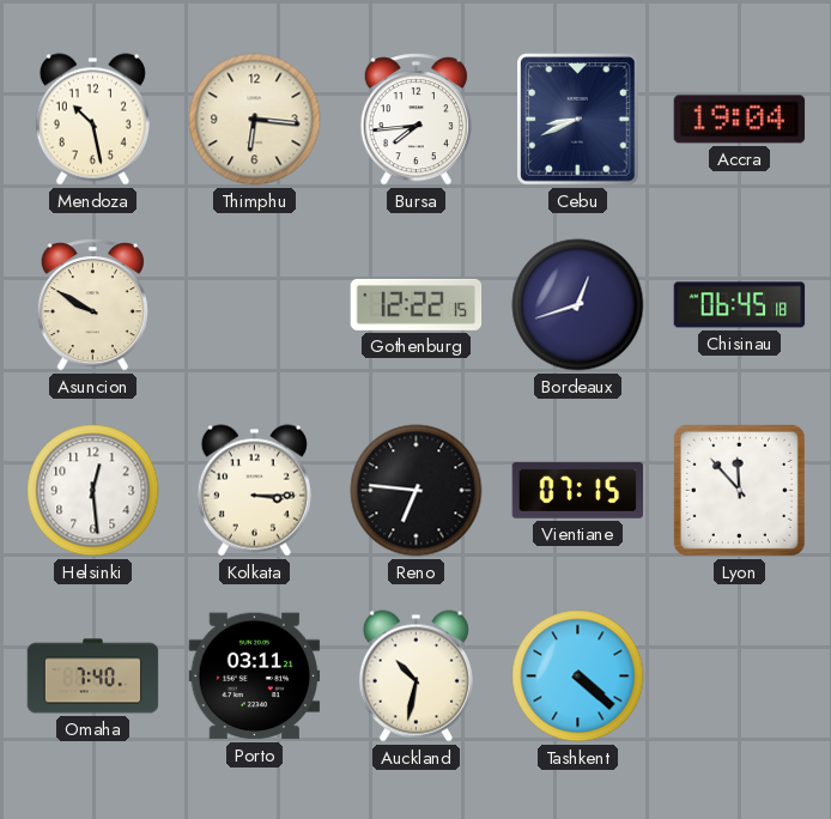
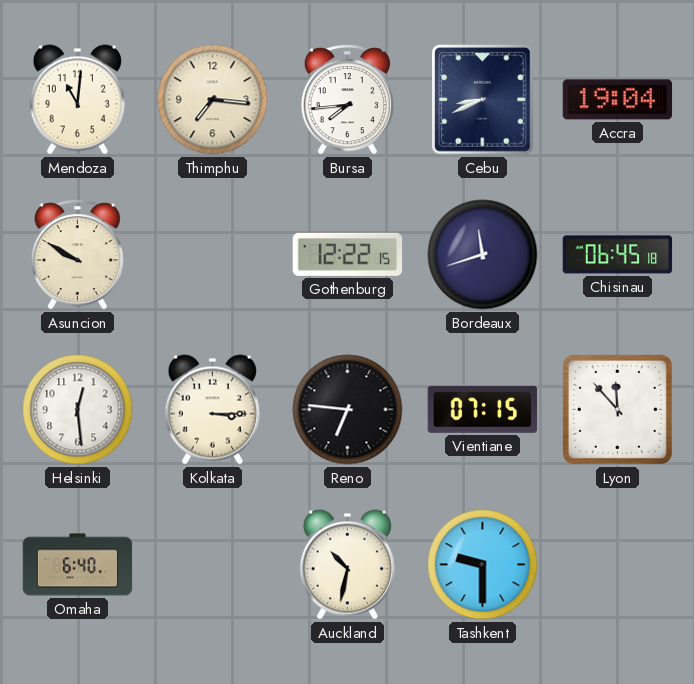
Mendoza: 10:28 -> 11:01 (77, 100)
Thimphu: 6:16 -> 7:16 (213, 100)
Bordeaux: 12:42 -> 11:42 (483, 255)
Omaha: 7:40 -> 6:40 (78, 565)
Porto: 03:11 -> none (255, 677)
Tashkent: 4:22 -> 9:30 (483, 565)
